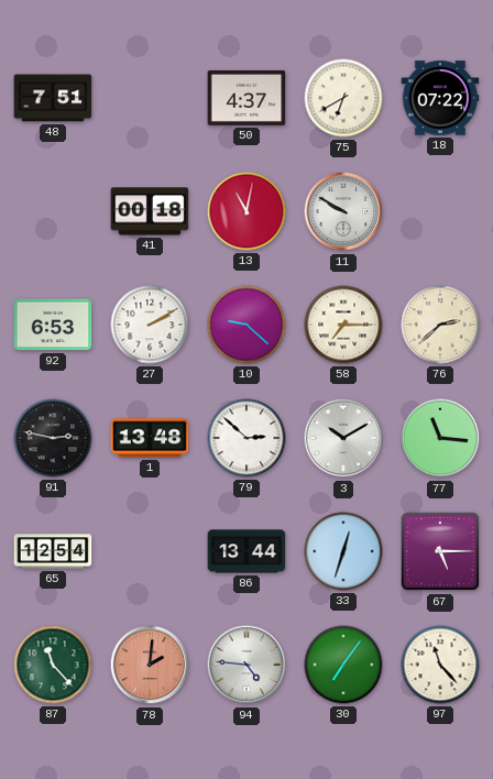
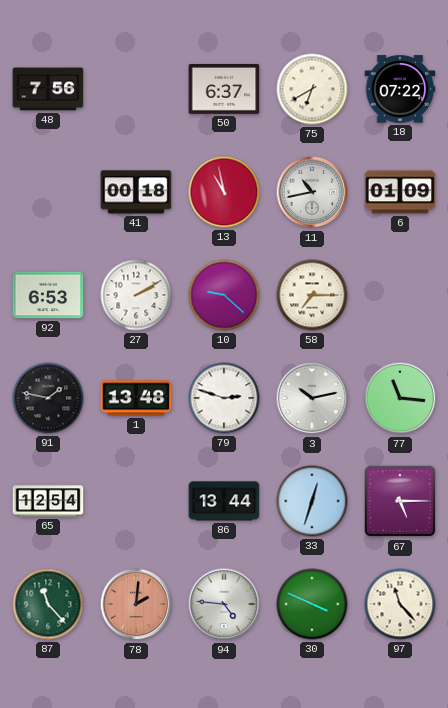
48: 7:51 -> 7:56 (48, 89)
50: 4:37 -> 6:37 (224, 89)
13: 11:02 -> 10:58 (224, 192)
11: 9:50 -> 10:43 (312, 192)
6: none -> 01:09 (400, 192)
76: 2:38 -> none (440, 325)
91: 2:47 -> 1:47 (48, 398)
79: 2:52 -> 2:48 (224, 398)
3: 10:10 -> 10:13 (312, 398)
30: 7:06 -> 3:49 (312, 604)
